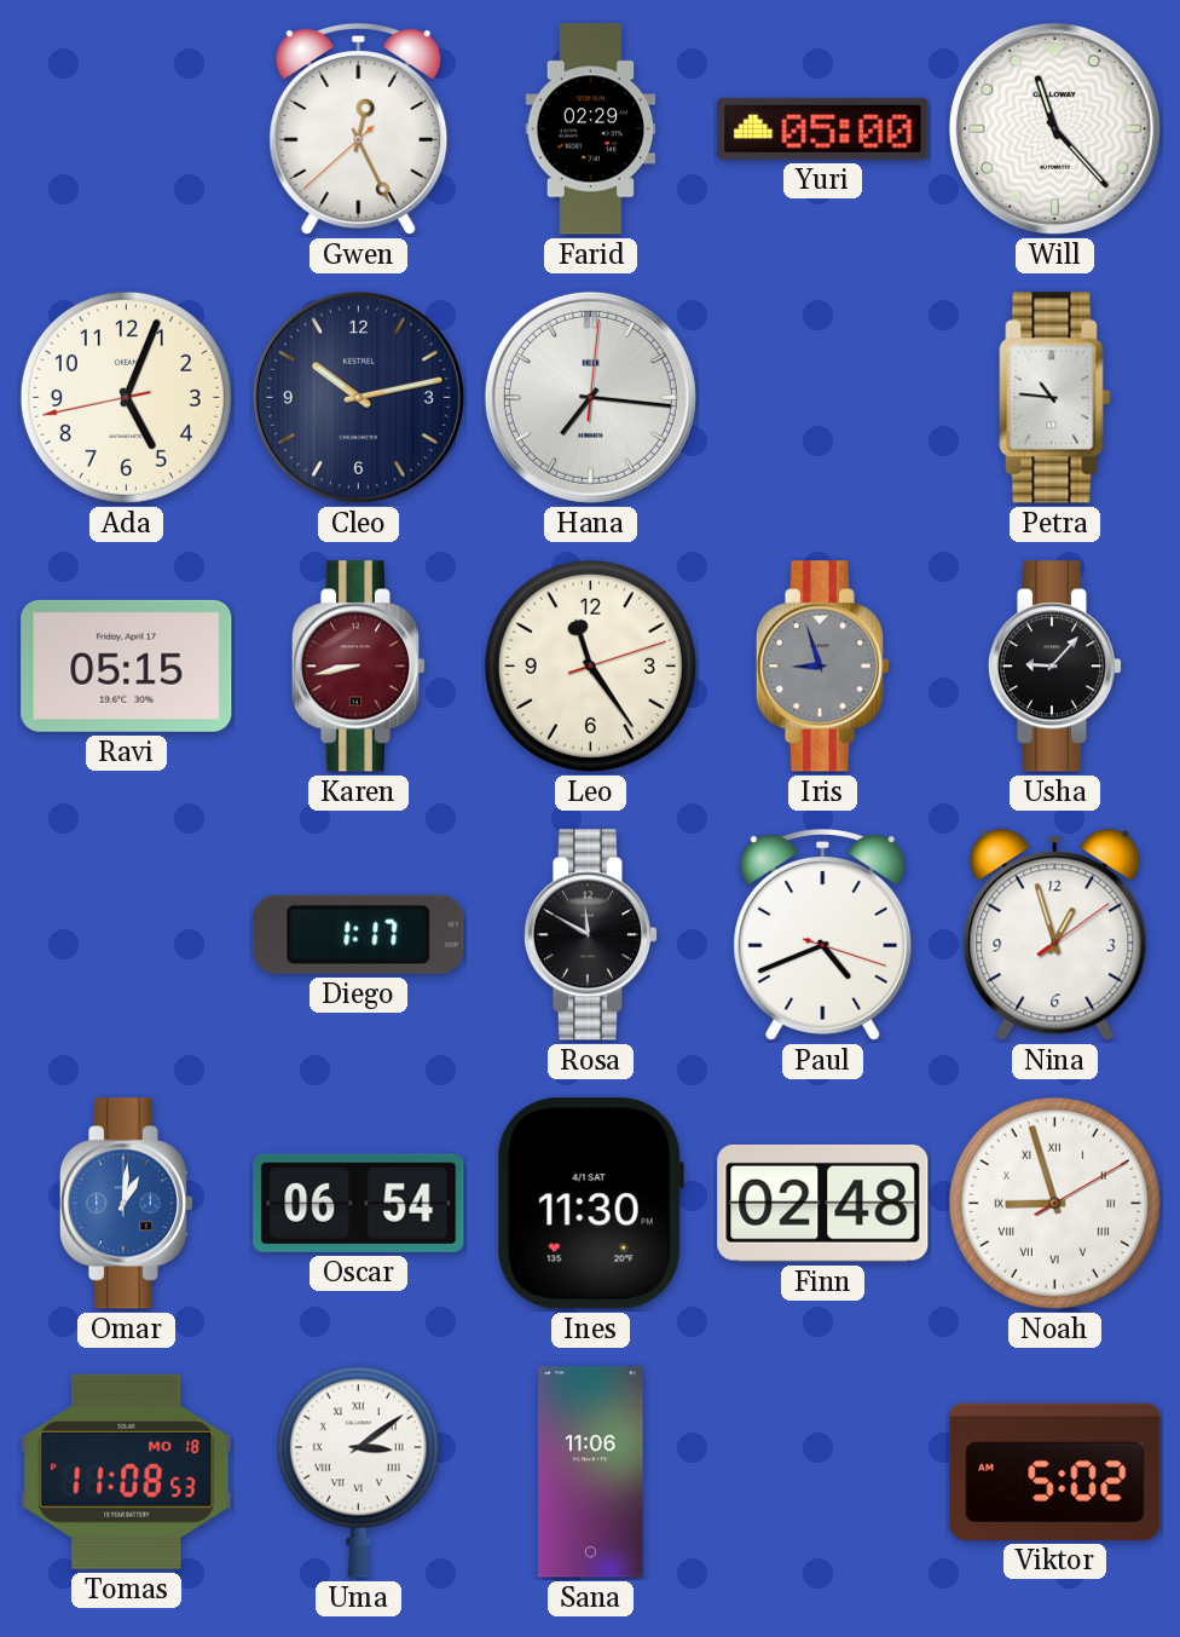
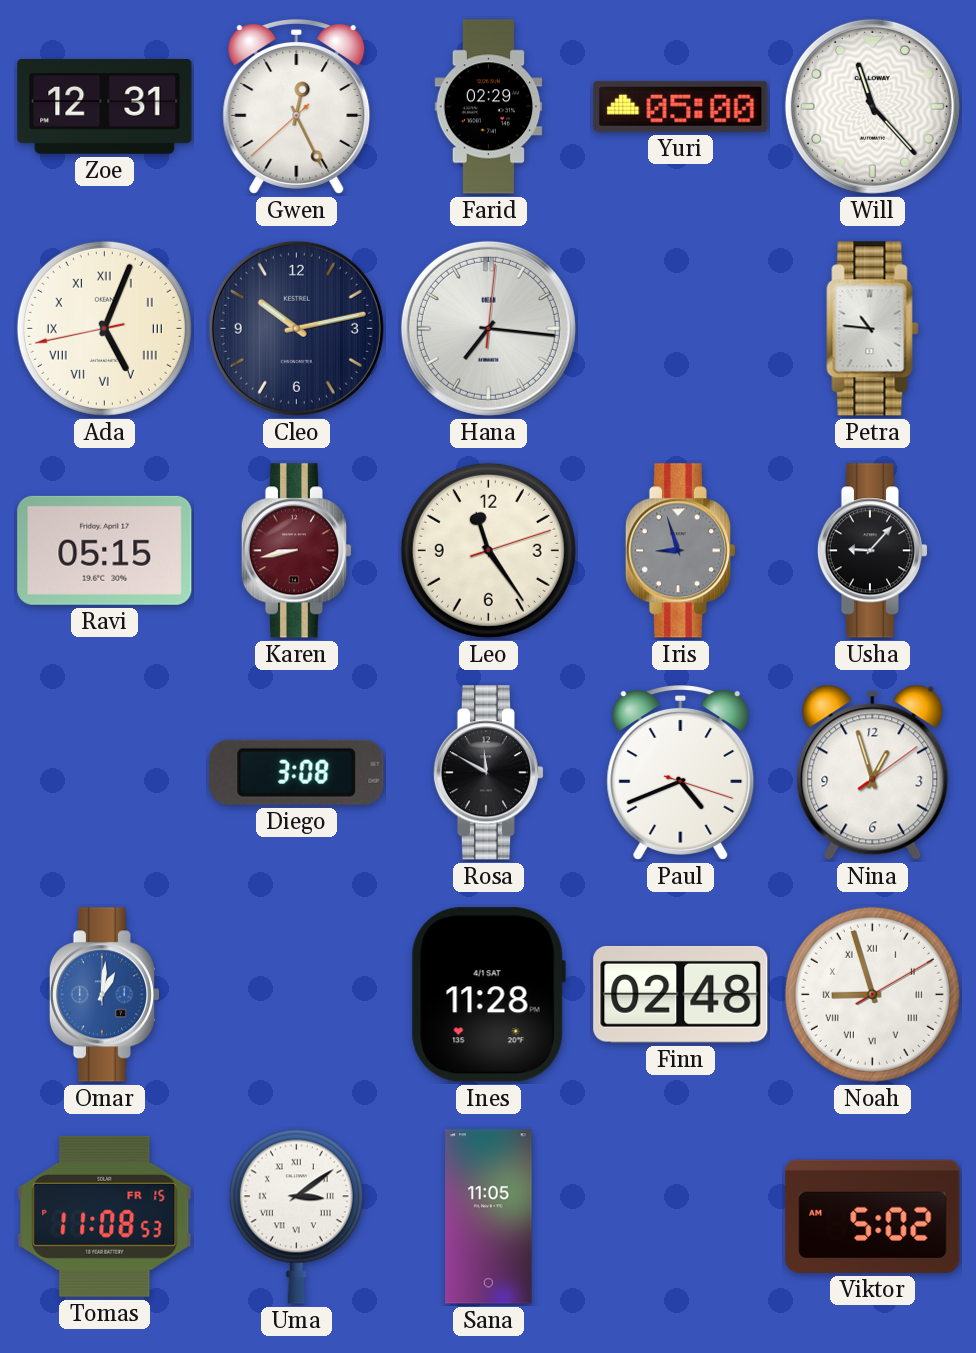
Zoe: none -> 12:31 (105, 107)
Ada numerals: Arabic -> Roman (104, 328)
Diego: 1:17 -> 3:08 (297, 772)
Oscar: 06:54 -> none (359, 1203)
Ines: 11:30 -> 11:28 (488, 995)
Tomas date: MO 18 -> FR 15 (105, 1216)
Sana: 11:06 -> 11:05 (489, 1217)
